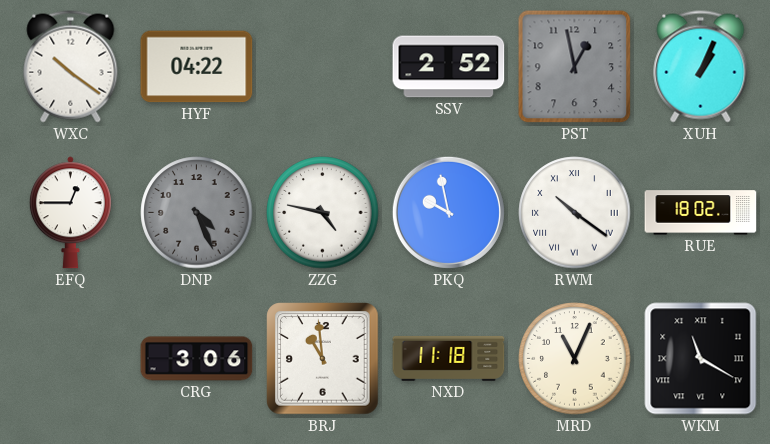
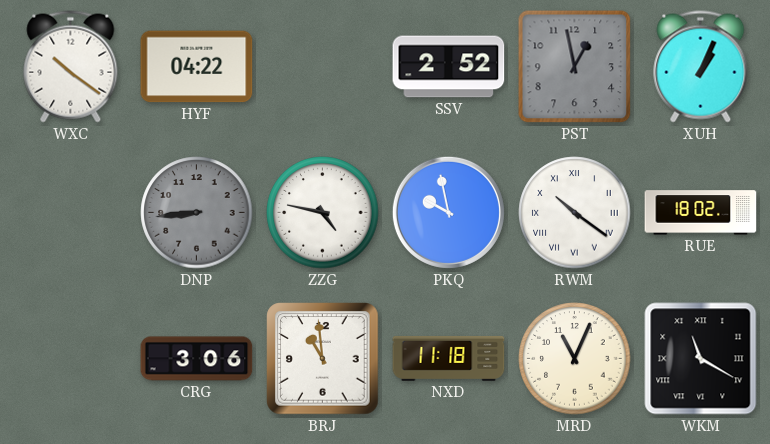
EFQ: 12:45 -> none (70, 213)
DNP: 4:26 -> 8:44 (197, 213)
